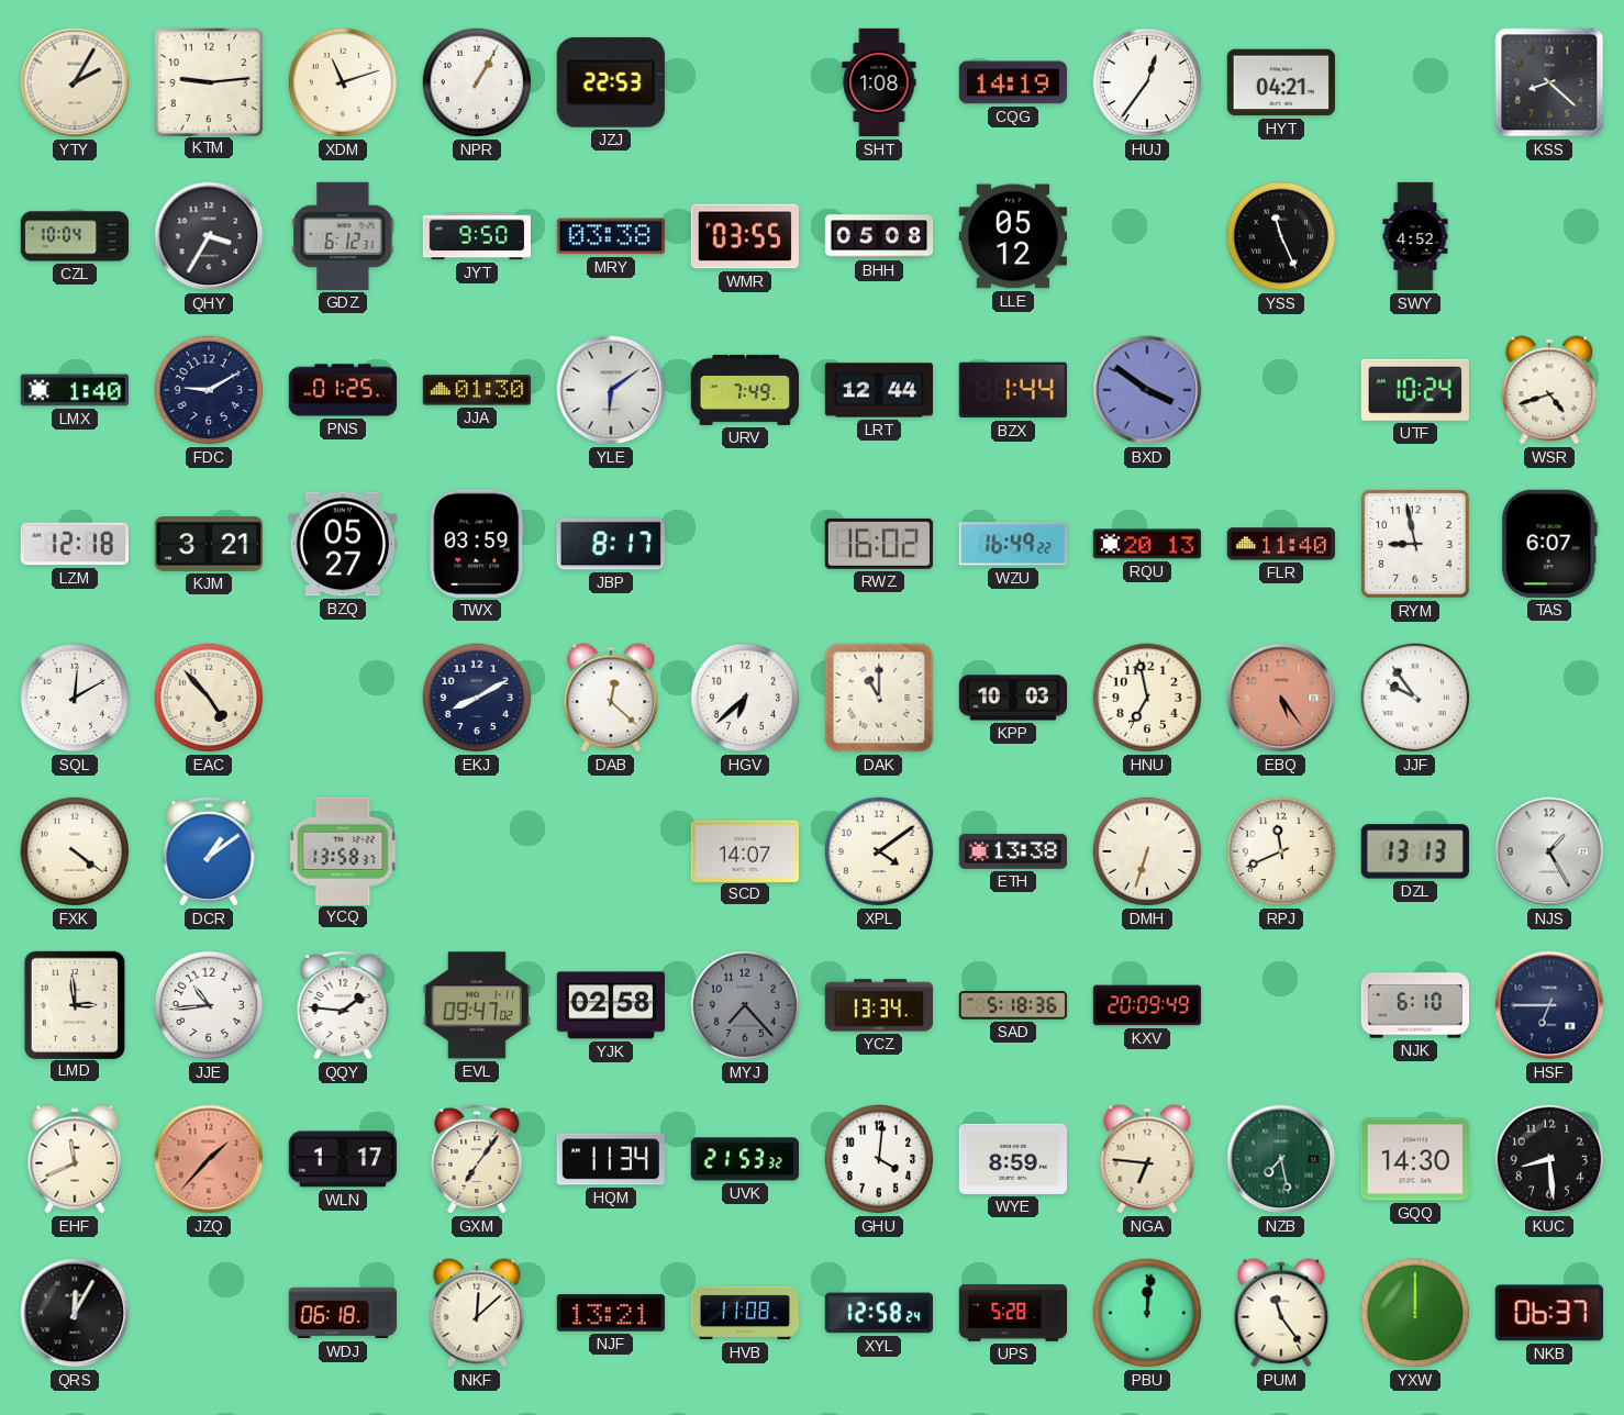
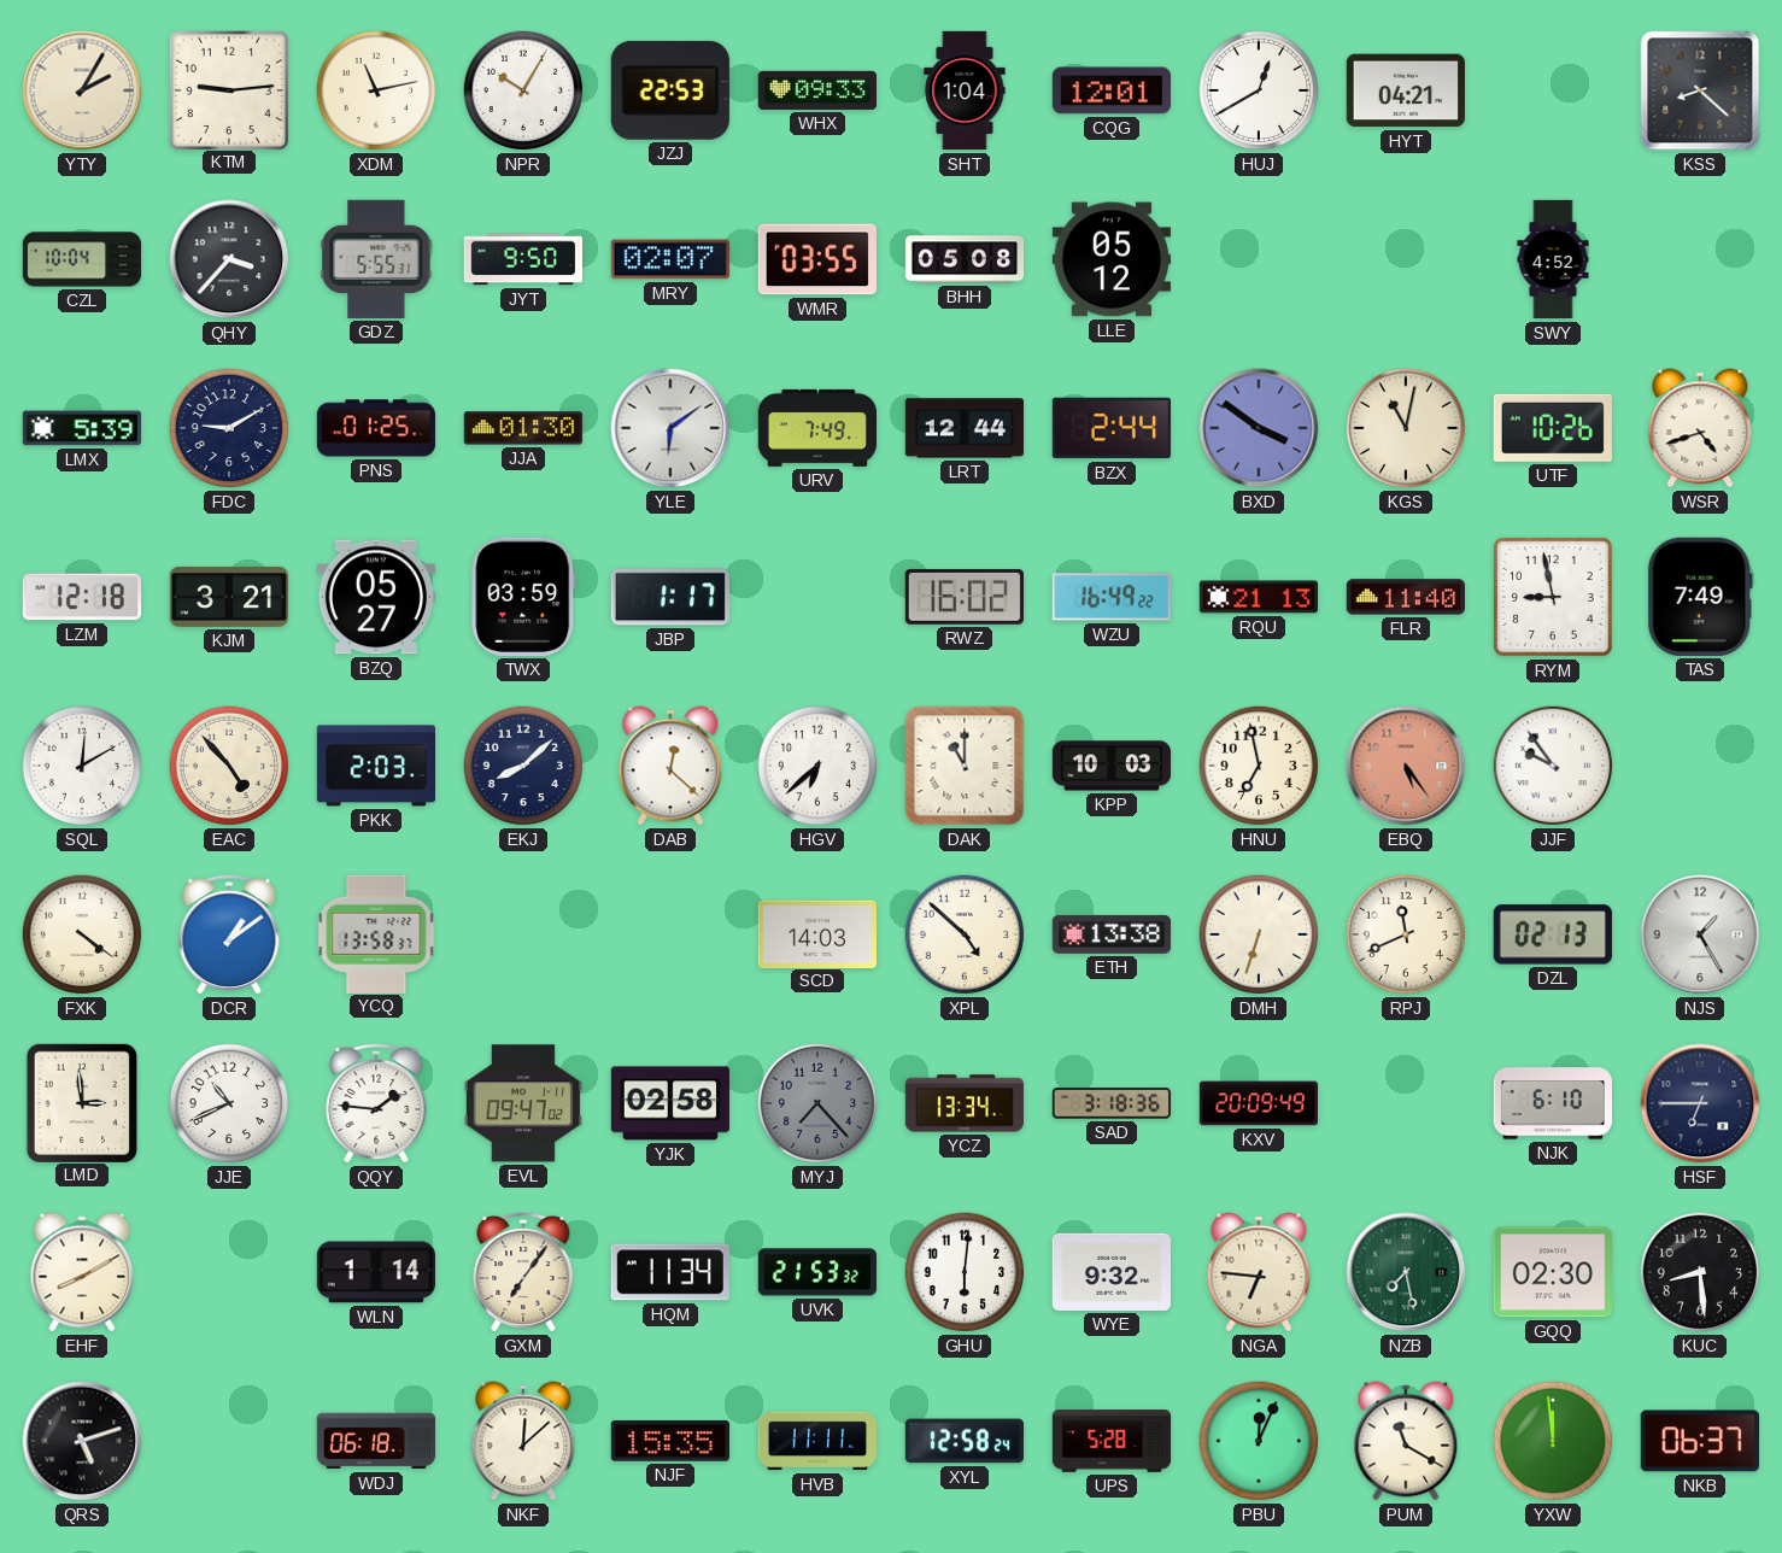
XDM: 11:12 -> 11:13 (376, 90)
NPR: 1:05 -> 10:05 (523, 90)
WHX: none -> 09:33 (816, 90)
SHT: 1:08 -> 1:04 (965, 90)
CQG: 14:19 -> 12:01 (1112, 90)
HUJ: 12:36 -> 12:40 (1259, 90)
QHY: 3:35 -> 3:37 (229, 259)
GDZ: 6:12 -> 5:55 (376, 259)
MRY: 03:38 -> 02:07 (670, 259)
YSS: 11:26 -> none (1281, 236)
LMX: 1:40 -> 5:39 (81, 428)
BZX: 1:44 -> 2:44 (1112, 428)
KGS: none -> 11:02 (1406, 428)
UTF: 10:24 -> 10:26 (1553, 428)
JBP: 8:17 -> 1:17 (670, 597)
RQU: 20:13 -> 21:13 (1258, 597)
TAS: 6:07 -> 7:49 (1700, 597)
PKK: none -> 2:03 (375, 766)
EKJ: 8:10 -> 8:08 (523, 766)
SCD: 14:07 -> 14:03 (816, 933)
XPL: 4:09 -> 4:52 (965, 934)
DZL: 13:13 -> 02:13 (1553, 934)
JJE: 10:44 -> 10:41 (229, 1103)
SAD: 5:18 -> 3:18 (1112, 1103)
EHF: 11:41 -> 8:10 (82, 1272)
JZQ: 1:37 -> none (209, 1159)
WLN: 1:17 -> 1:14 (375, 1272)
GHU: 4:01 -> 6:01 (965, 1272)
WYE: 8:59 -> 9:32 (1110, 1272)
GQQ: 14:30 -> 02:30 (1553, 1272)
QRS: 12:05 -> 5:12 (82, 1441)
NJF: 13:21 -> 15:35 (670, 1441)
HVB: 11:08 -> 11:11 (816, 1441)
PBU: 12:01 -> 12:04 (1259, 1441)
PUM: 11:24 -> 11:20 (1406, 1441)
YXW: 12:00 -> 11:59 (1553, 1441)
